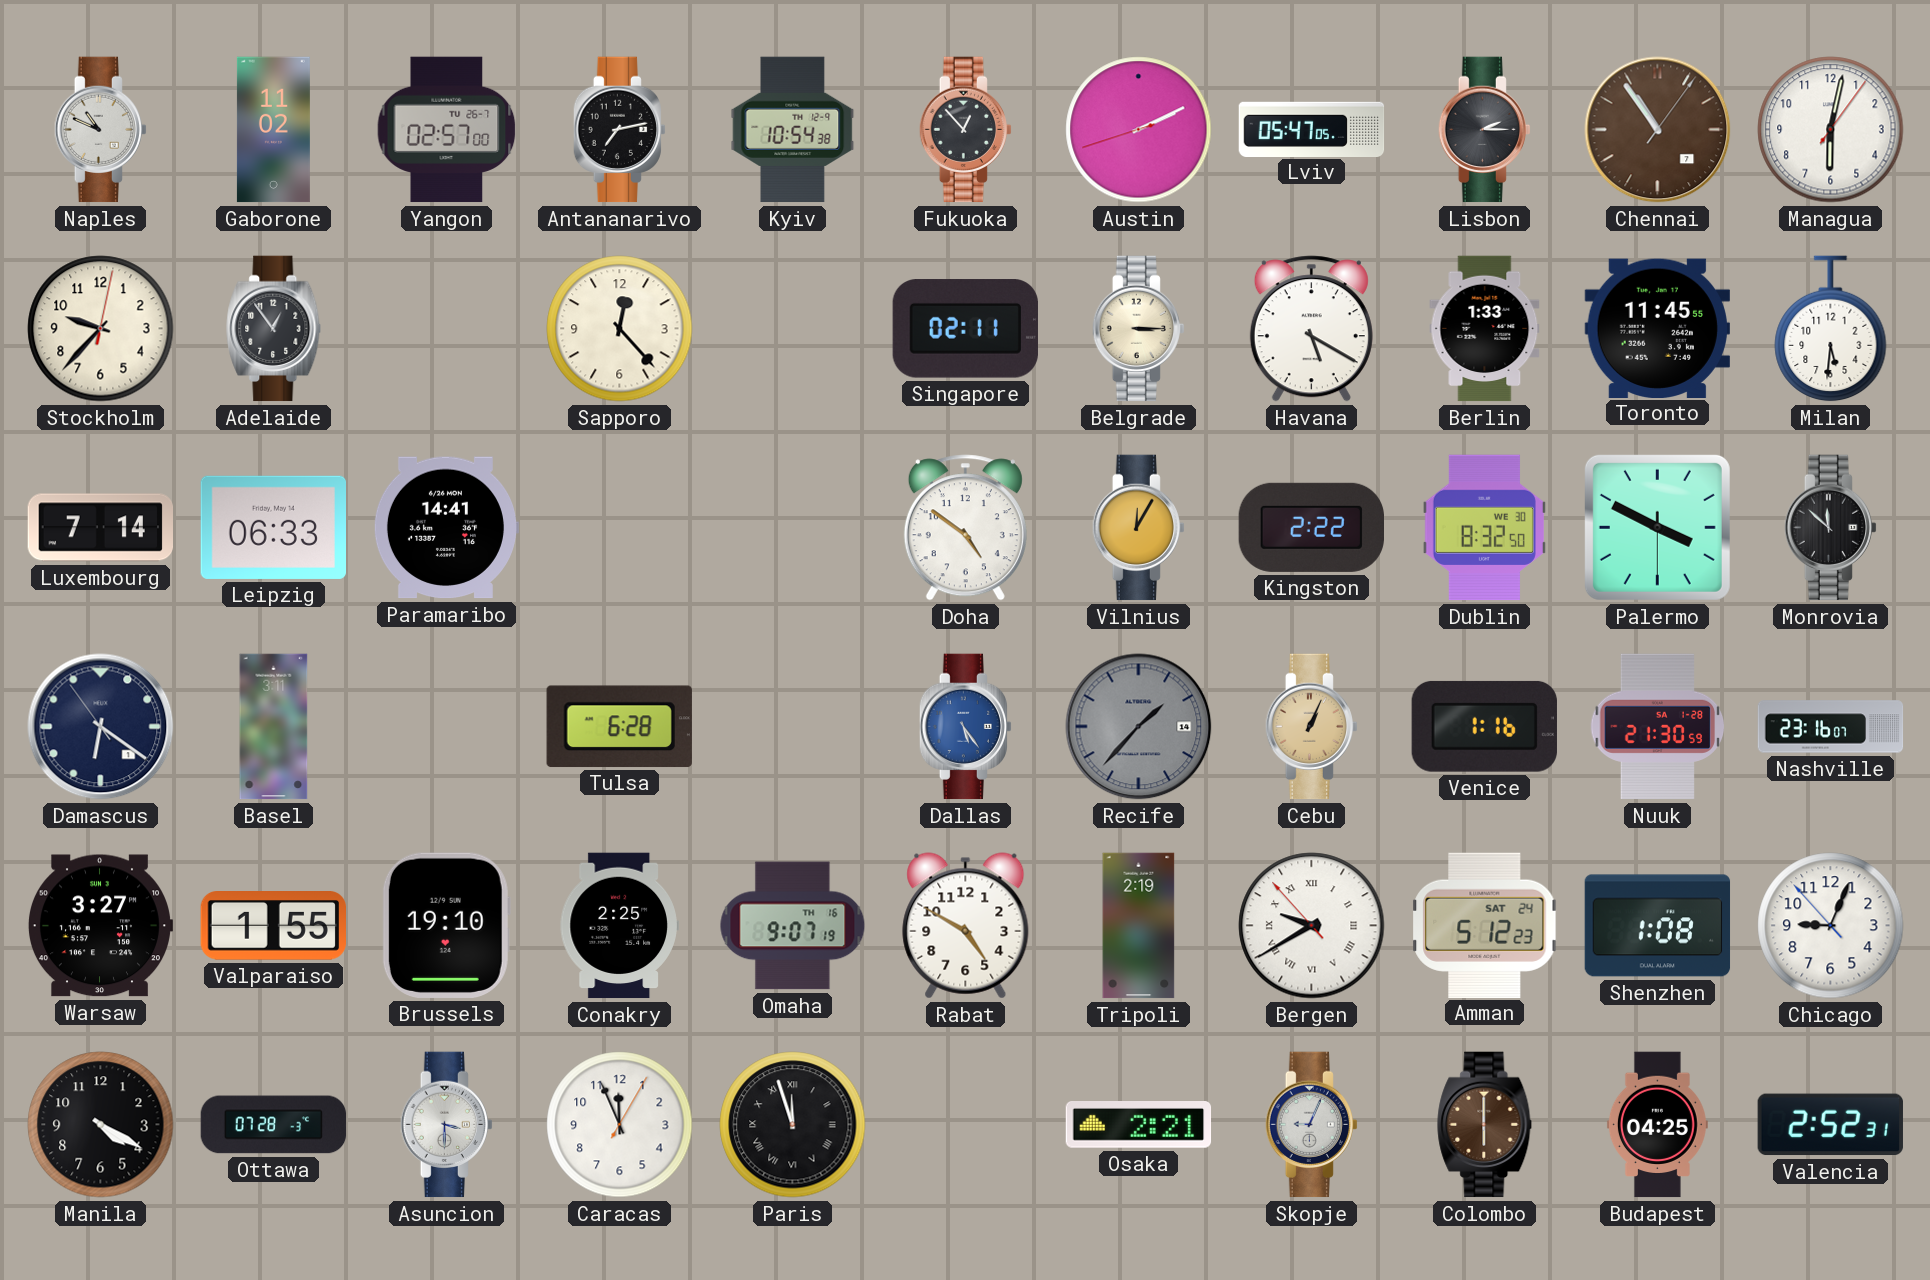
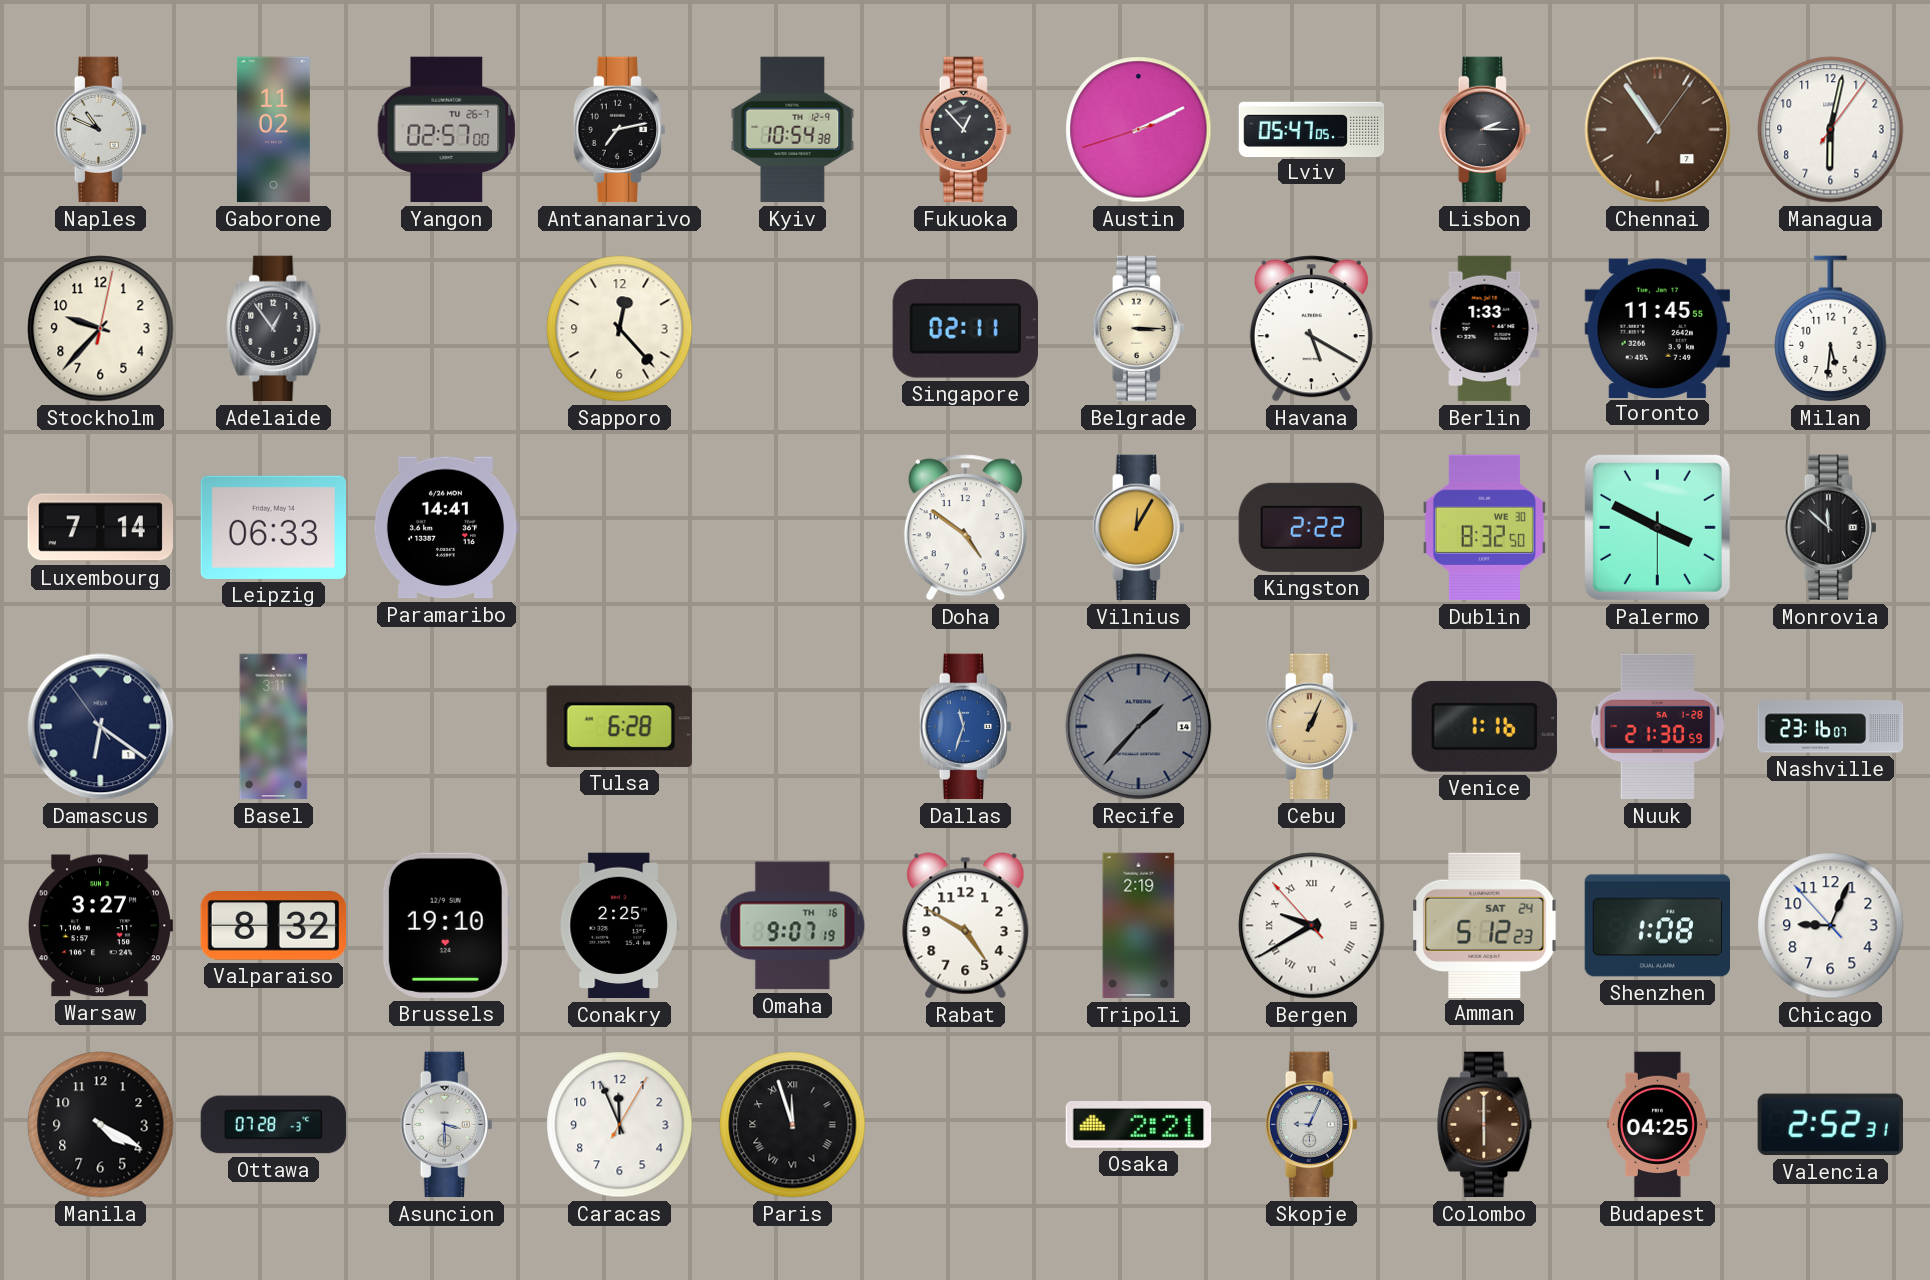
Dallas: 5:24 -> 11:33 (965, 727)
Valparaiso: 1:55 -> 8:32 (273, 926)
